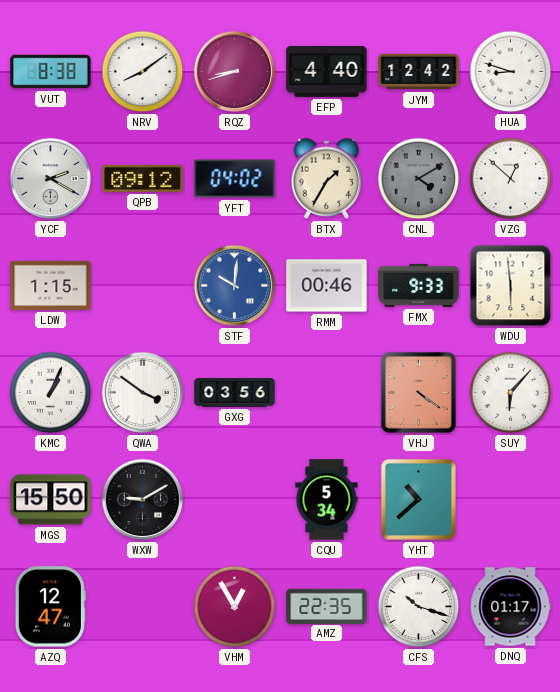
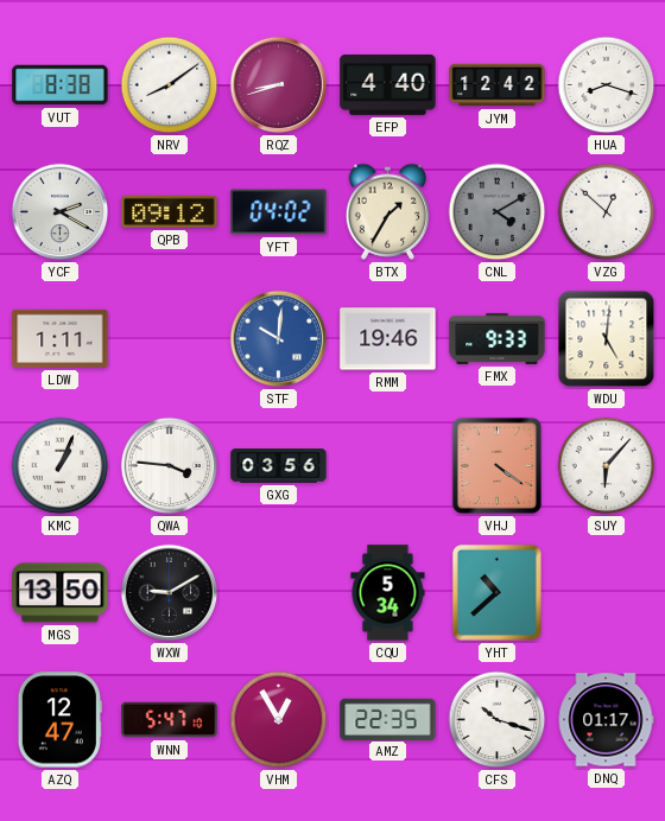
HUA: 8:48 -> 8:18 (607, 85)
LDW: 1:15 -> 1:11 (61, 338)
RMM: 00:46 -> 19:46 (388, 339)
WDU: 5:59 -> 5:01 (607, 339)
QWA: 3:51 -> 3:46 (170, 466)
MGS: 15:50 -> 13:50 (61, 593)
WNN: none -> 5:47 (170, 720)
